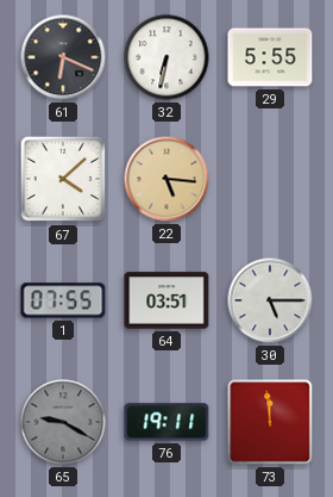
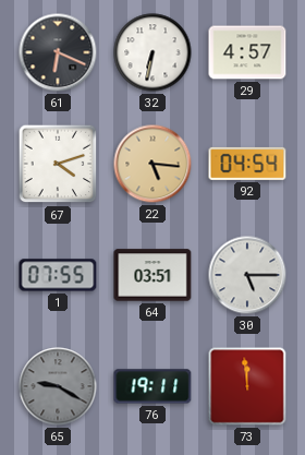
29: 5:55 -> 4:57 (247, 52)
67: 4:08 -> 4:12 (58, 164)
92: none -> 04:54 (247, 164)
